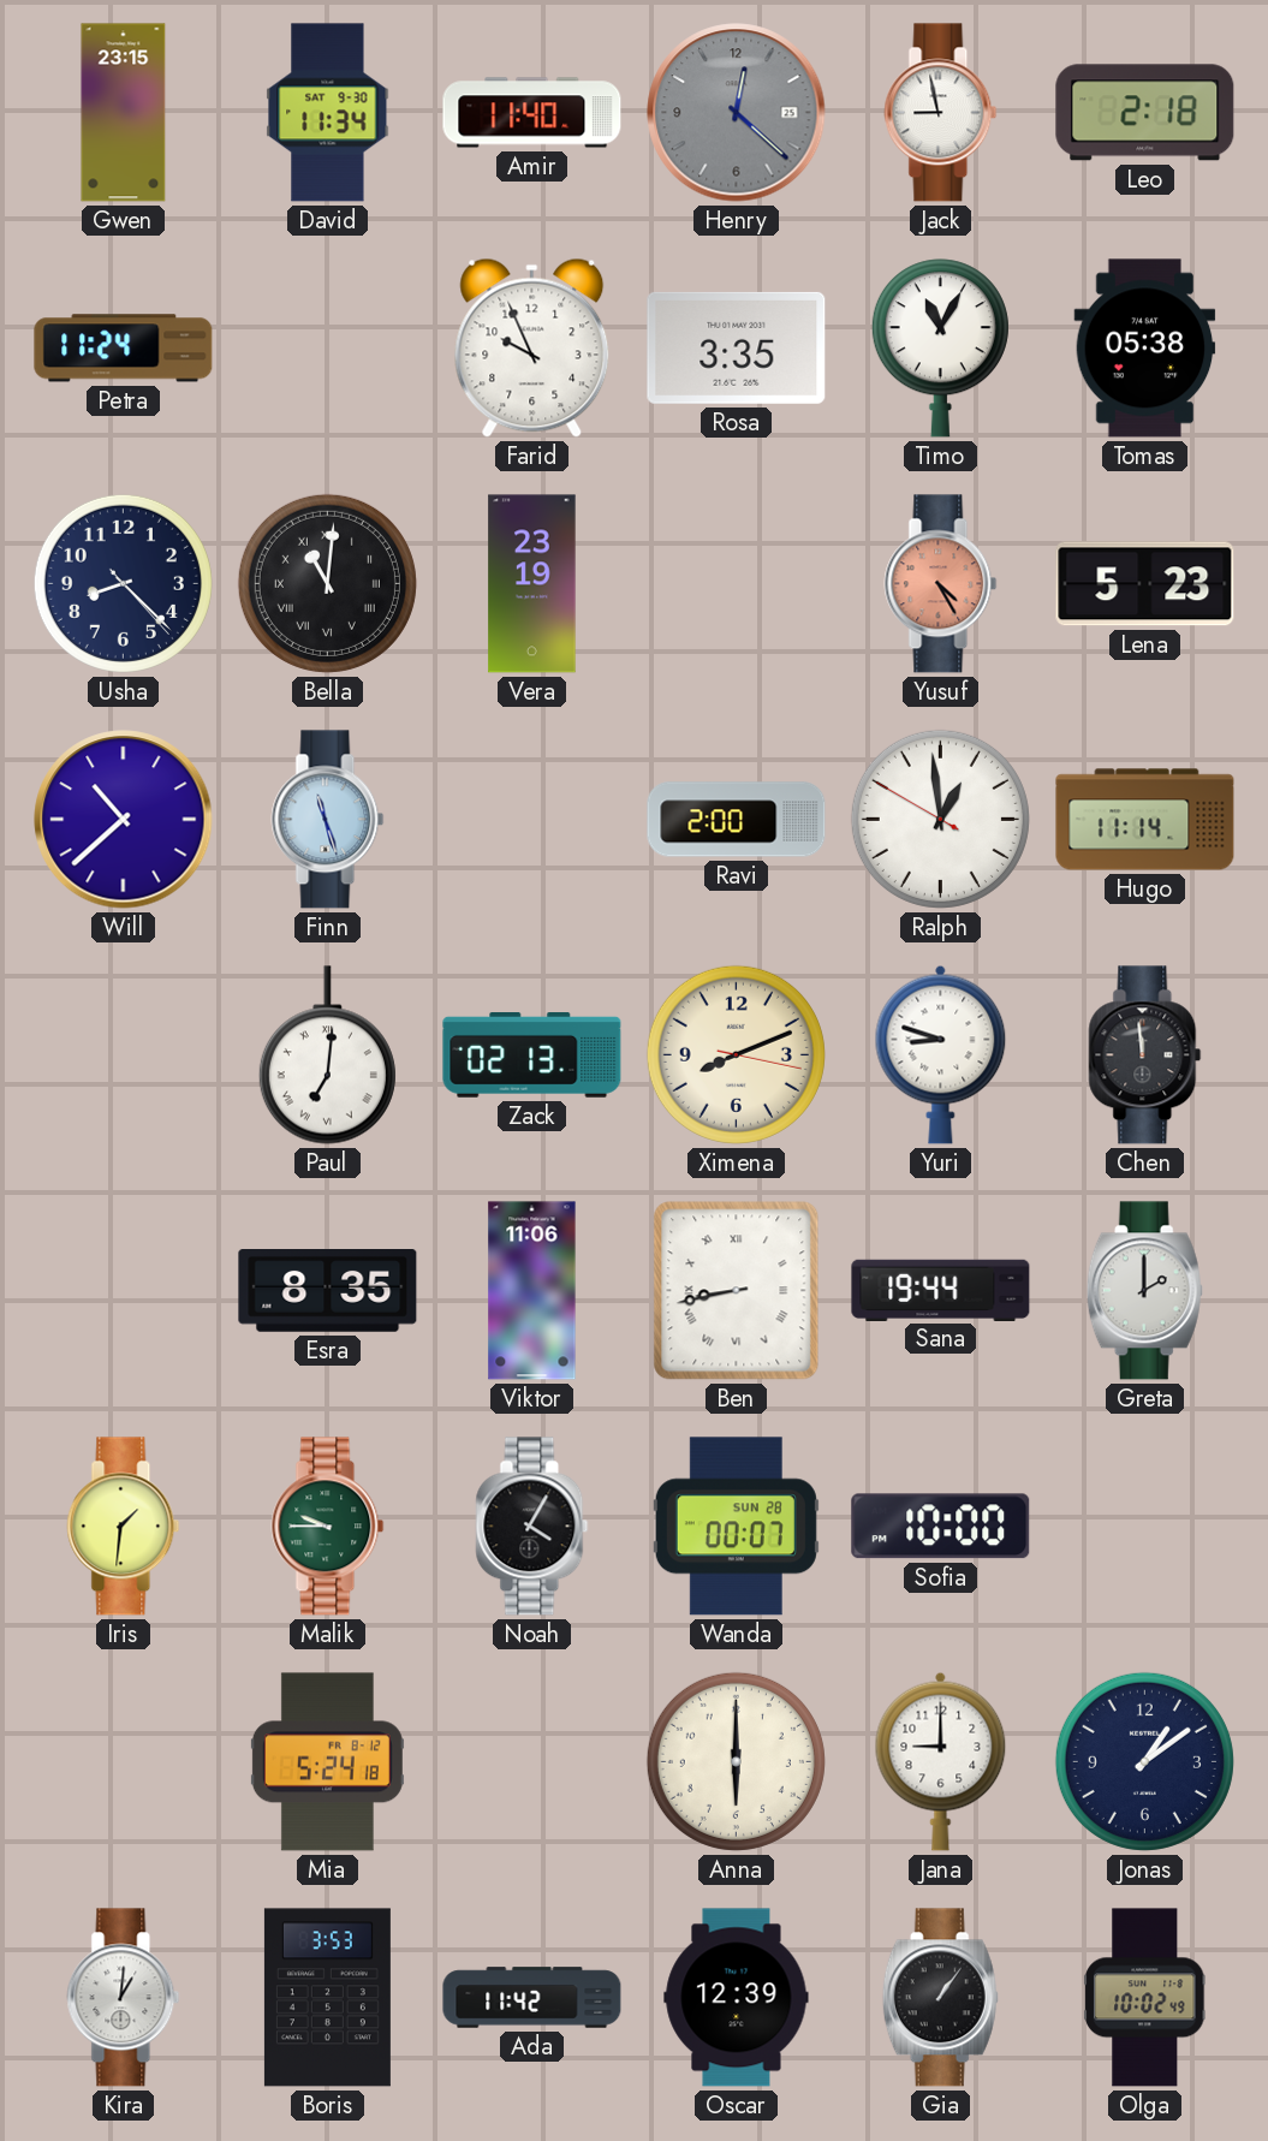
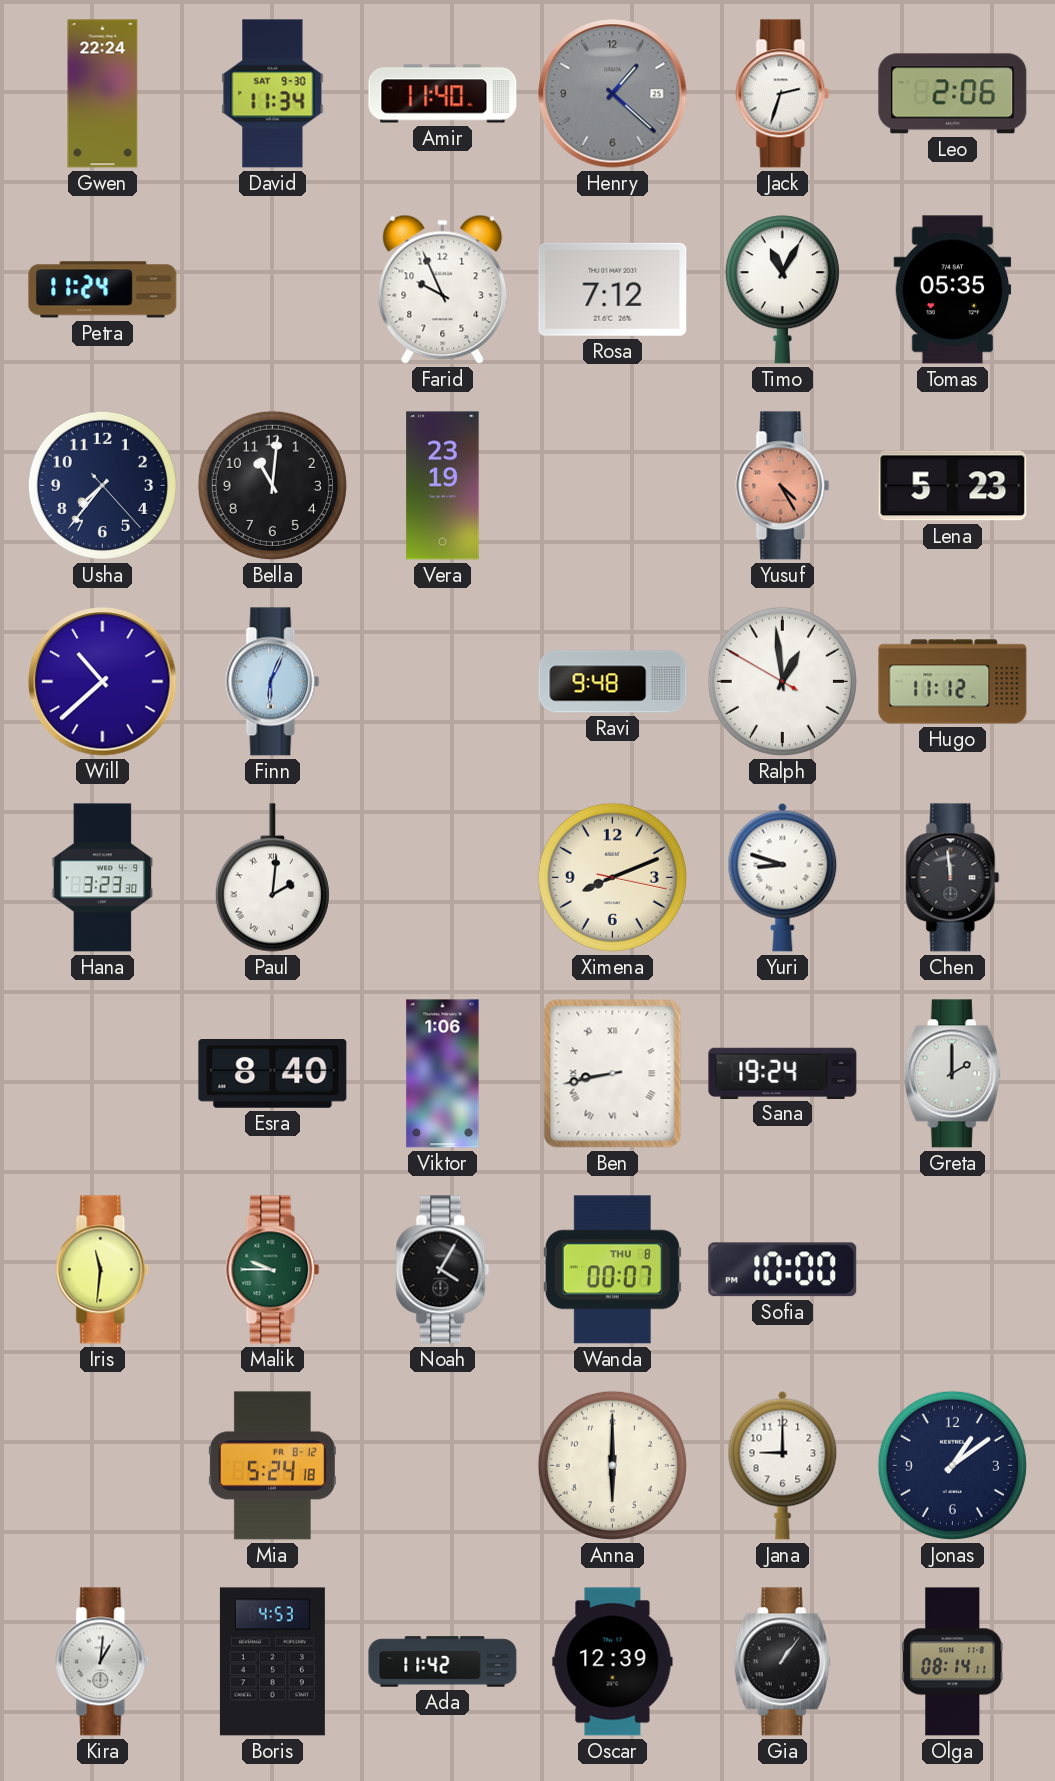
Gwen: 23:15 -> 22:24 (103, 94)
Henry: 12:22 -> 1:22 (613, 94)
Jack: 8:58 -> 2:33 (783, 94)
Leo: 2:18 -> 2:06 (953, 94)
Rosa: 3:35 -> 7:12 (613, 289)
Tomas: 05:38 -> 05:35 (953, 290)
Usha: 8:22 -> 7:36 (102, 485)
Bella numerals: Roman -> Arabic (272, 485)
Finn: 11:27 -> 6:04 (273, 682)
Ravi: 2:00 -> 9:48 (613, 682)
Hugo: 11:14 -> 11:12 (953, 682)
Hana: none -> 3:23 (102, 878)
Paul: 7:01 -> 2:01 (272, 878)
Zack: 02:13 -> none (532, 1055)
Esra: 8:35 -> 8:40 (273, 1074)
Viktor: 11:06 -> 1:06 (443, 1074)
Sana: 19:44 -> 19:24 (783, 1073)
Iris: 1:31 -> 11:31 (103, 1270)
Wanda date: SUN 28 -> THU 8 (612, 1270)
Boris: 3:53 -> 4:53 (272, 1662)
Olga: 10:02 -> 08:14 (953, 1662)
